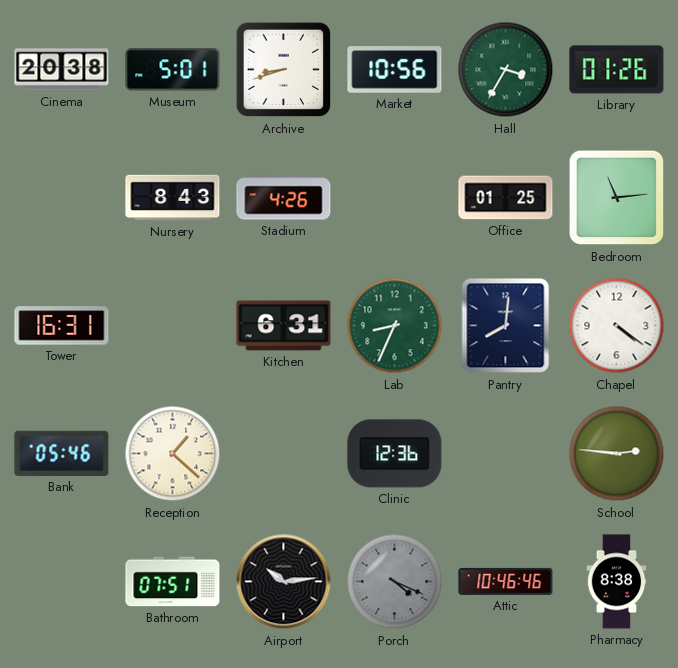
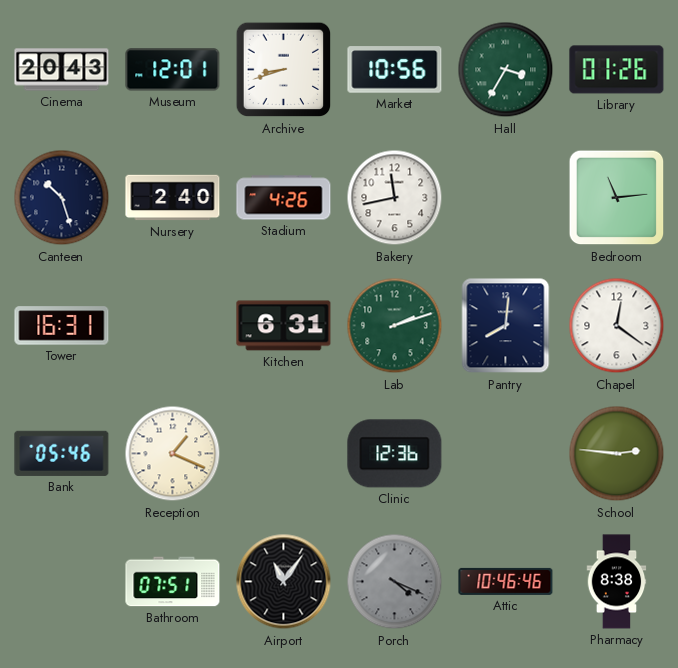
Cinema: 20:38 -> 20:43 (62, 70)
Museum: 5:01 -> 12:01 (173, 70)
Canteen: none -> 10:27 (62, 198)
Nursery: 8:43 -> 2:40 (173, 198)
Bakery: none -> 11:43 (395, 198)
Office: 01:25 -> none (506, 198)
Lab: 8:34 -> 2:12 (395, 326)
Chapel: 4:21 -> 12:21 (617, 326)
Reception: 1:22 -> 1:19 (173, 454)
Airport: 10:14 -> 11:06 (284, 582)
